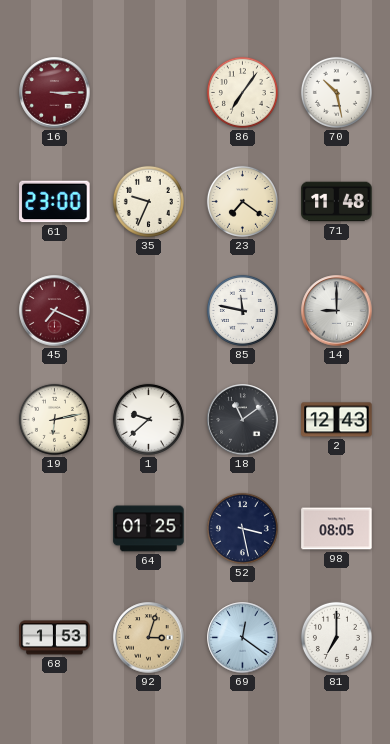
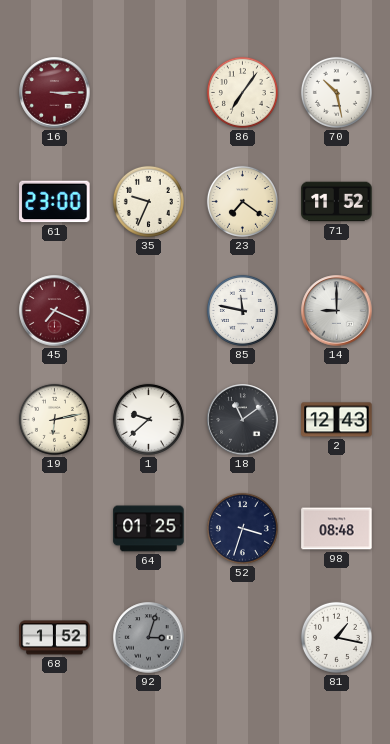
71: 11:48 -> 11:52 (337, 202)
52: 3:28 -> 3:33 (242, 528)
98: 08:05 -> 08:48 (337, 529)
68: 1:53 -> 1:52 (55, 638)
92 dial: champagne -> grey (149, 638)
69: 12:21 -> none (243, 638)
81: 7:00 -> 1:17 (336, 637)
